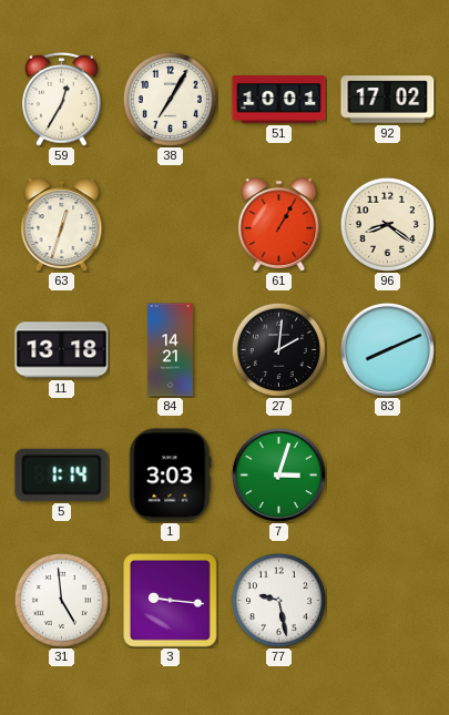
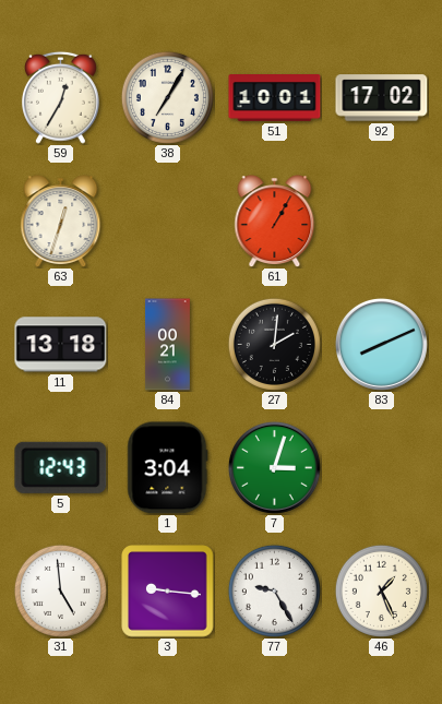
96: 8:21 -> none (387, 224)
84: 14:21 -> 00:21 (168, 345)
5: 1:14 -> 12:43 (61, 467)
1: 3:03 -> 3:04 (168, 468)
77: 9:28 -> 9:25 (274, 590)
46: none -> 1:26 (381, 590)
